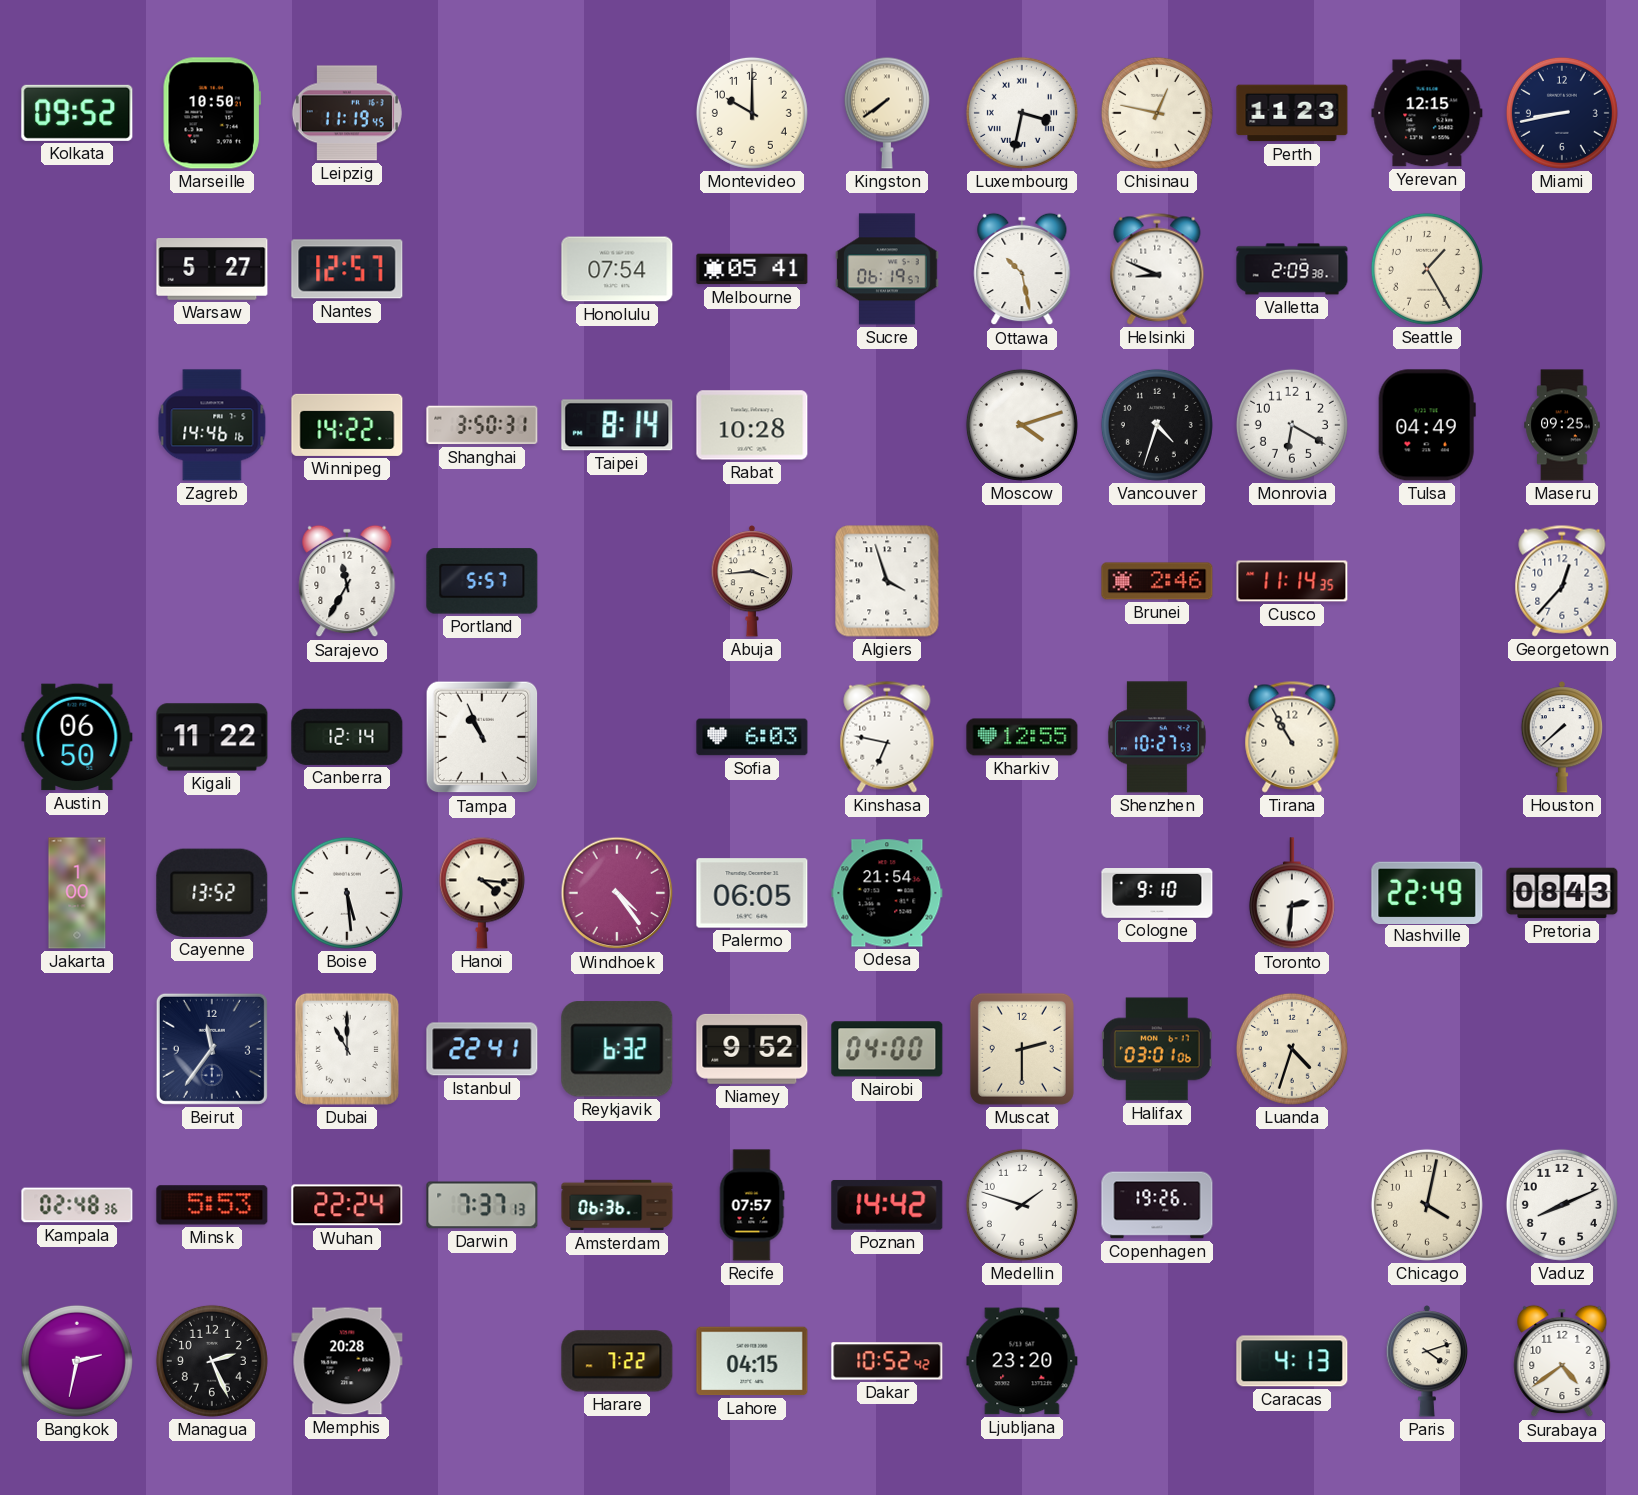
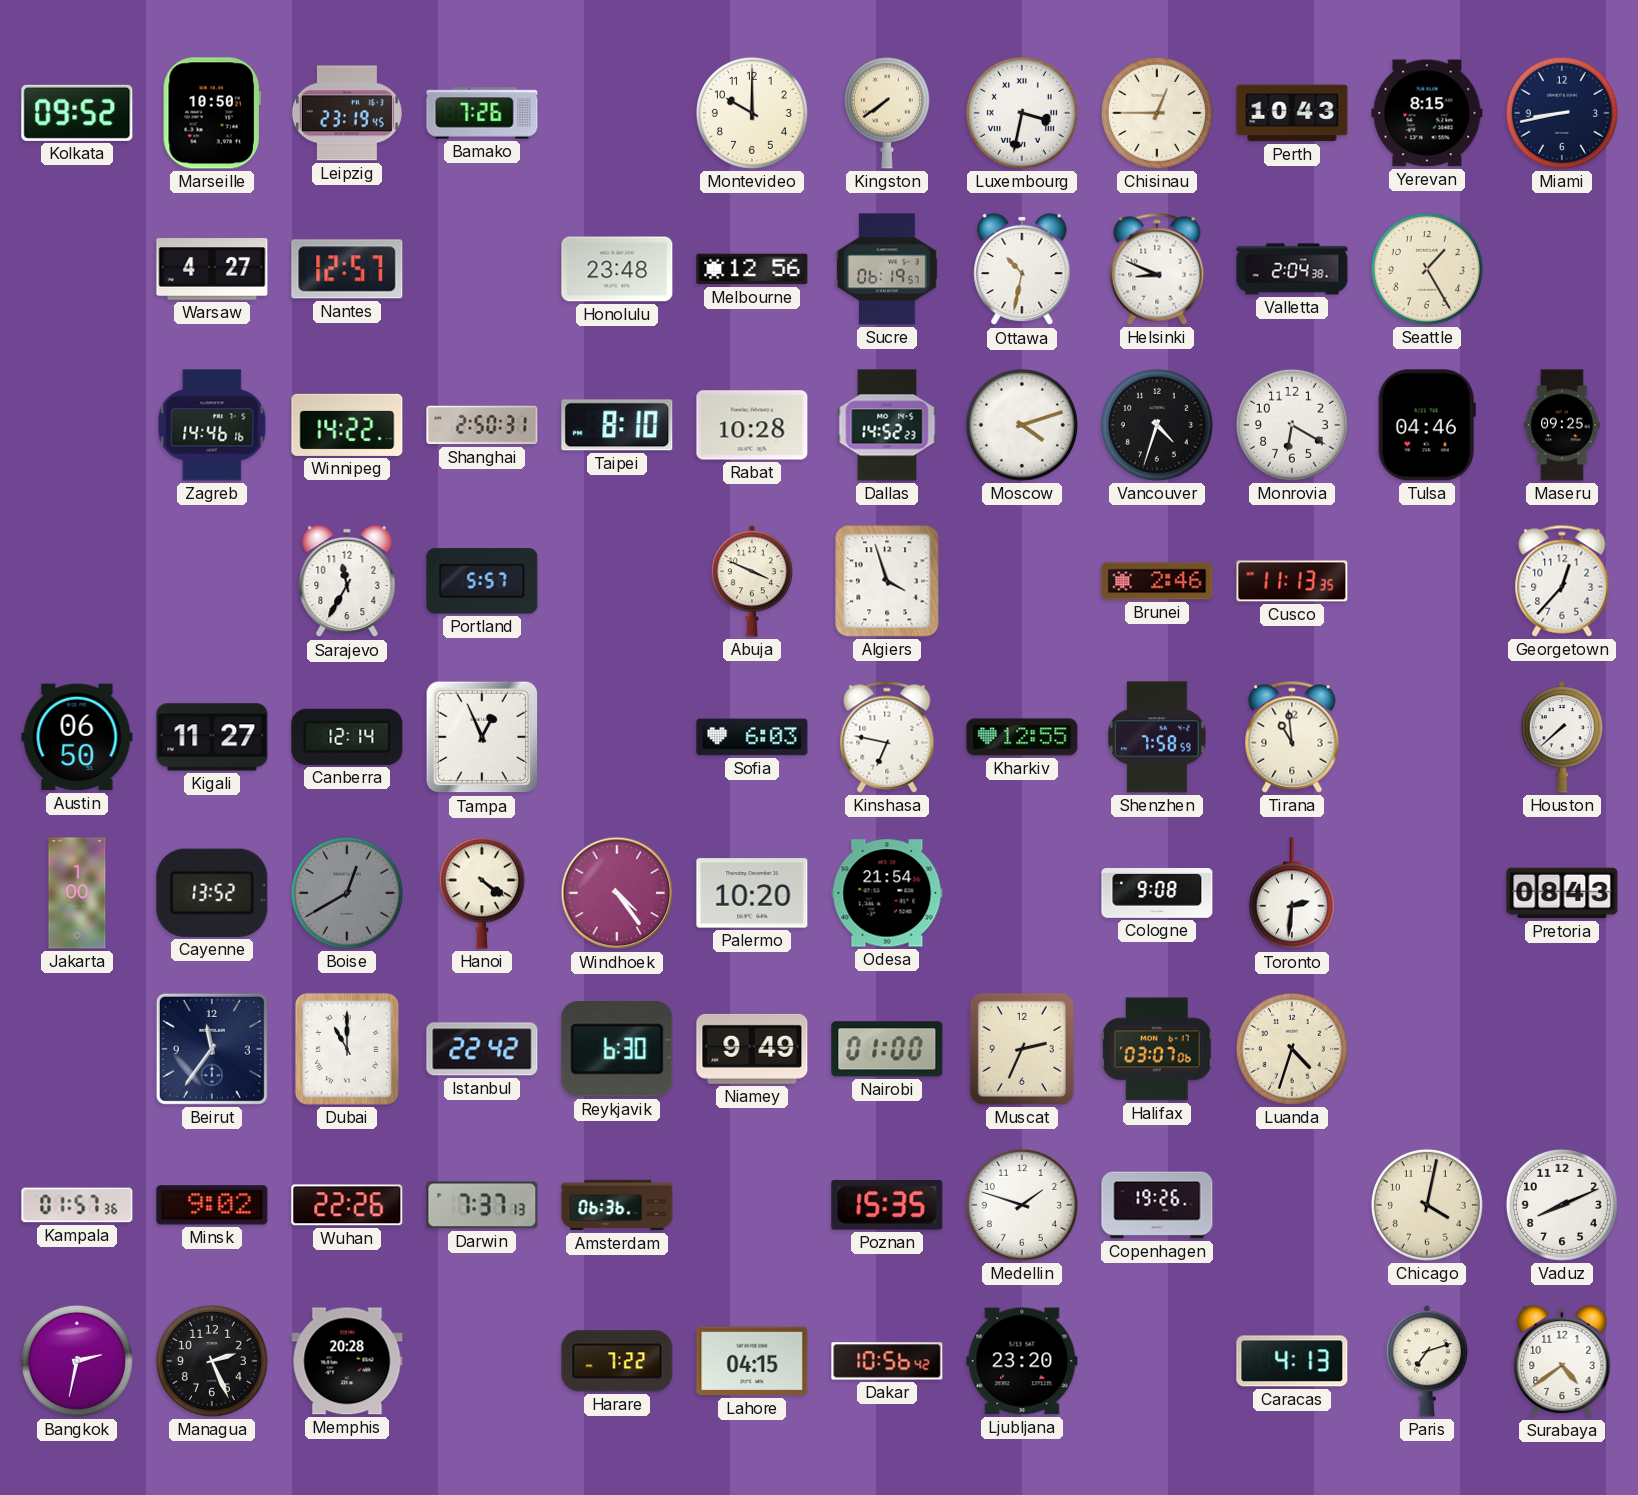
Leipzig: 11:19 -> 23:19 (347, 113)
Bamako: none -> 7:26 (482, 113)
Chisinau: 12:47 -> 12:45 (1157, 113)
Perth: 11:23 -> 10:43 (1292, 113)
Yerevan: 12:15 -> 8:15 (1427, 113)
Warsaw: 5:27 -> 4:27 (212, 269)
Honolulu: 07:54 -> 23:48 (617, 269)
Melbourne: 05:41 -> 12:56 (752, 269)
Ottawa: 10:28 -> 10:32 (1022, 269)
Valletta: 2:09 -> 2:04 (1292, 269)
Shanghai: 3:50 -> 2:50 (482, 425)
Taipei: 8:14 -> 8:10 (617, 425)
Dallas: none -> 14:52 (887, 425)
Tulsa: 04:49 -> 04:46 (1427, 425)
Abuja: 3:44 -> 3:49 (752, 581)
Cusco: 11:14 -> 11:13 (1292, 581)
Kigali: 11:22 -> 11:27 (212, 737)
Tampa: 10:56 -> 12:56 (482, 737)
Shenzhen: 10:27 -> 7:58 (1157, 737)
Tirana: 10:55 -> 10:59 (1292, 737)
Boise: 5:29 -> 12:40 (347, 893)
Boise dial: white -> grey (347, 893)
Hanoi: 4:16 -> 4:21 (482, 893)
Palermo: 06:05 -> 10:20 (752, 893)
Cologne: 9:10 -> 9:08 (1157, 894)
Nashville: 22:49 -> none (1427, 892)
Istanbul: 22:41 -> 22:42 (482, 1049)
Reykjavik: 6:32 -> 6:30 (617, 1049)
Niamey: 9:52 -> 9:49 (752, 1049)
Nairobi: 04:00 -> 01:00 (887, 1049)
Muscat: 2:30 -> 2:34 (1022, 1049)
Halifax: 03:01 -> 03:07 (1157, 1049)
Kampala: 02:48 -> 01:57 (77, 1205)
Minsk: 5:53 -> 9:02 (212, 1205)
Wuhan: 22:24 -> 22:26 (347, 1205)
Recife: 07:57 -> none (752, 1205)
Poznan: 14:42 -> 15:35 (887, 1205)
Dakar: 10:52 -> 10:56 (887, 1361)
Paris: 4:12 -> 7:12 (1427, 1361)
